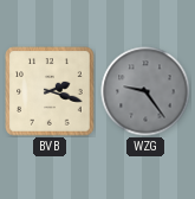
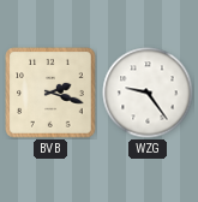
WZG dial: grey -> white (148, 93)
